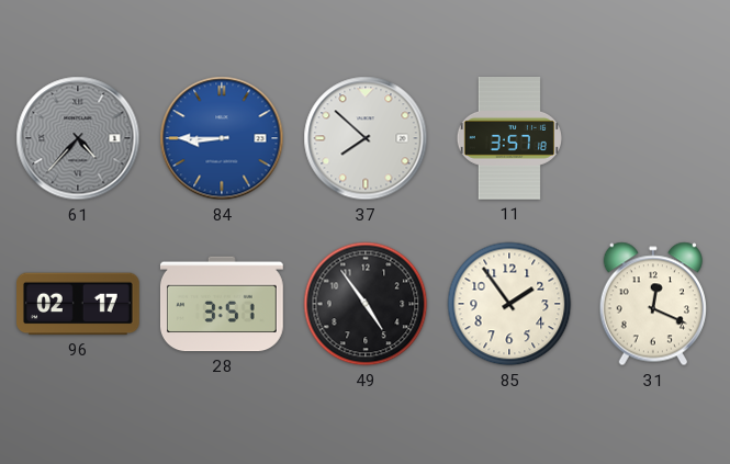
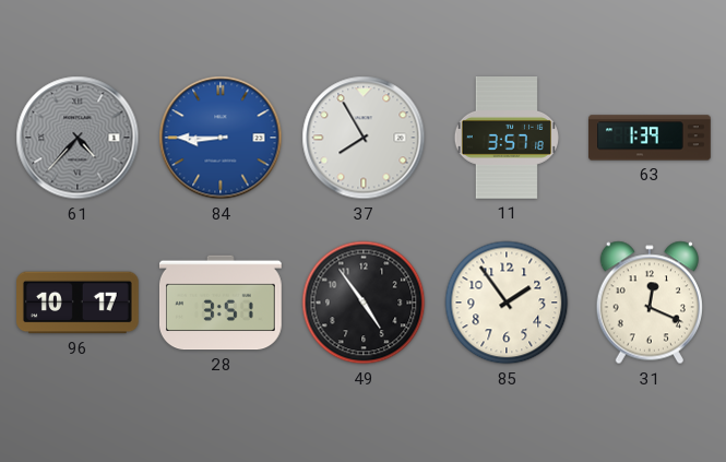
37: 7:52 -> 7:55 (364, 138)
63: none -> 1:39 (650, 138)
96: 02:17 -> 10:17 (79, 303)
